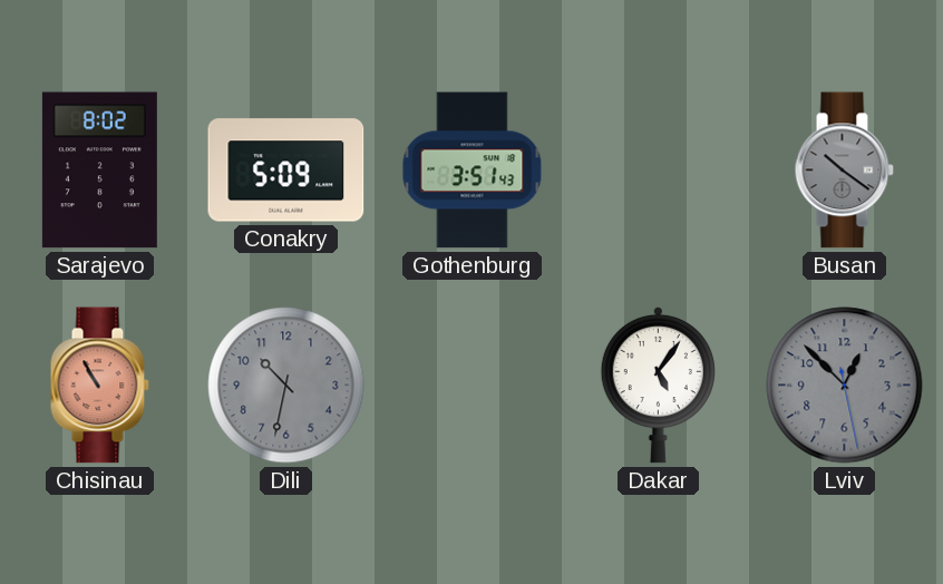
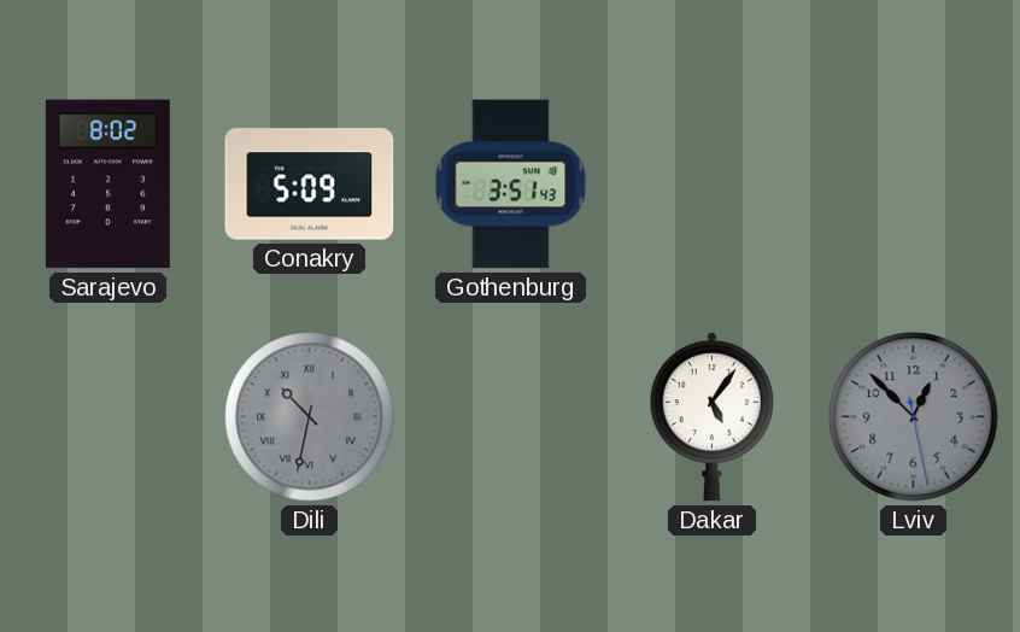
Busan: 10:21 -> none (844, 171)
Chisinau: 10:55 -> none (99, 386)
Dili numerals: Arabic -> Roman (310, 417)
